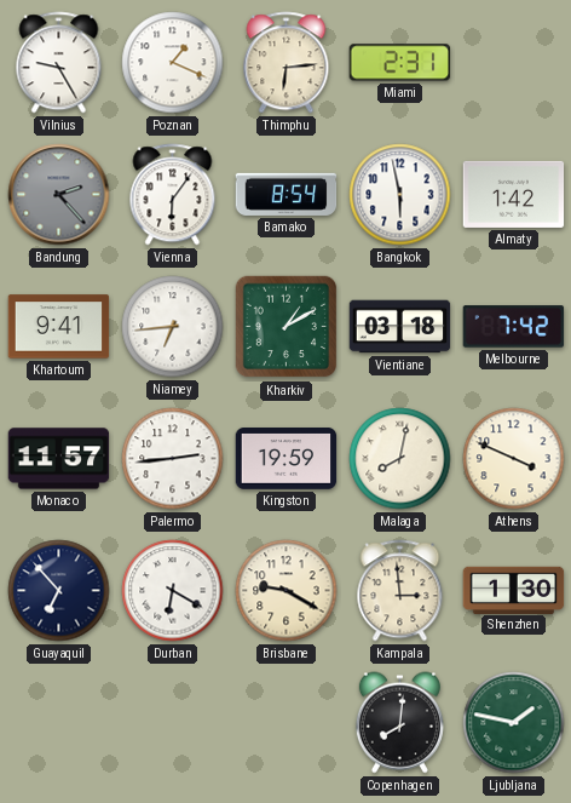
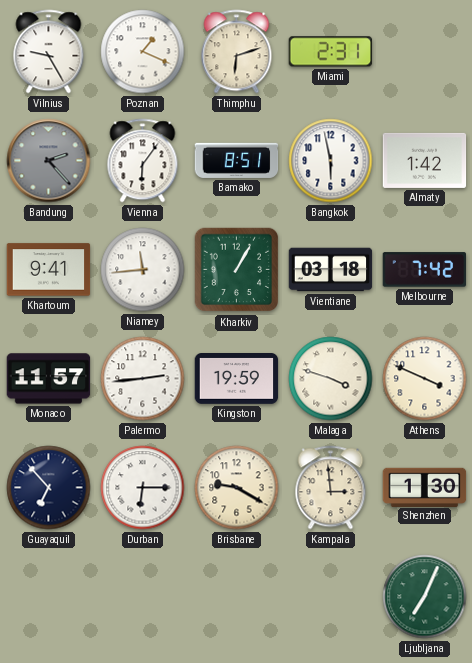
Thimphu: 6:14 -> 6:12 (237, 52)
Bamako: 8:54 -> 8:51 (237, 160)
Niamey: 6:44 -> 11:44 (143, 270)
Kharkiv: 1:10 -> 1:05 (237, 270)
Malaga: 8:02 -> 3:48 (331, 379)
Durban: 6:20 -> 6:15 (143, 488)
Copenhagen: 8:01 -> none (399, 723)
Ljubljana: 1:47 -> 7:04 (425, 597)
